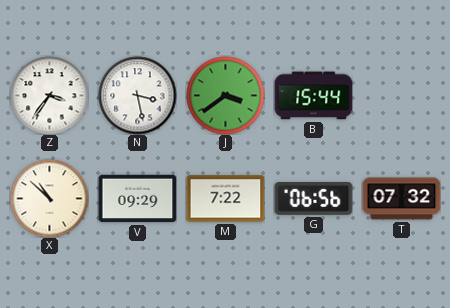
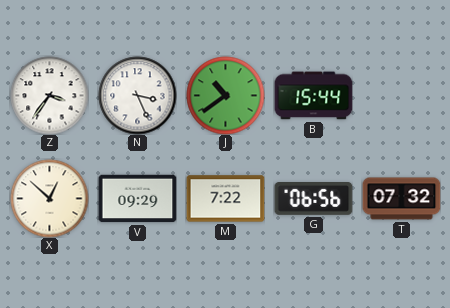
N: 3:28 -> 3:26 (137, 95)
J: 3:39 -> 10:39 (225, 95)
X: 10:52 -> 12:52 (49, 198)
